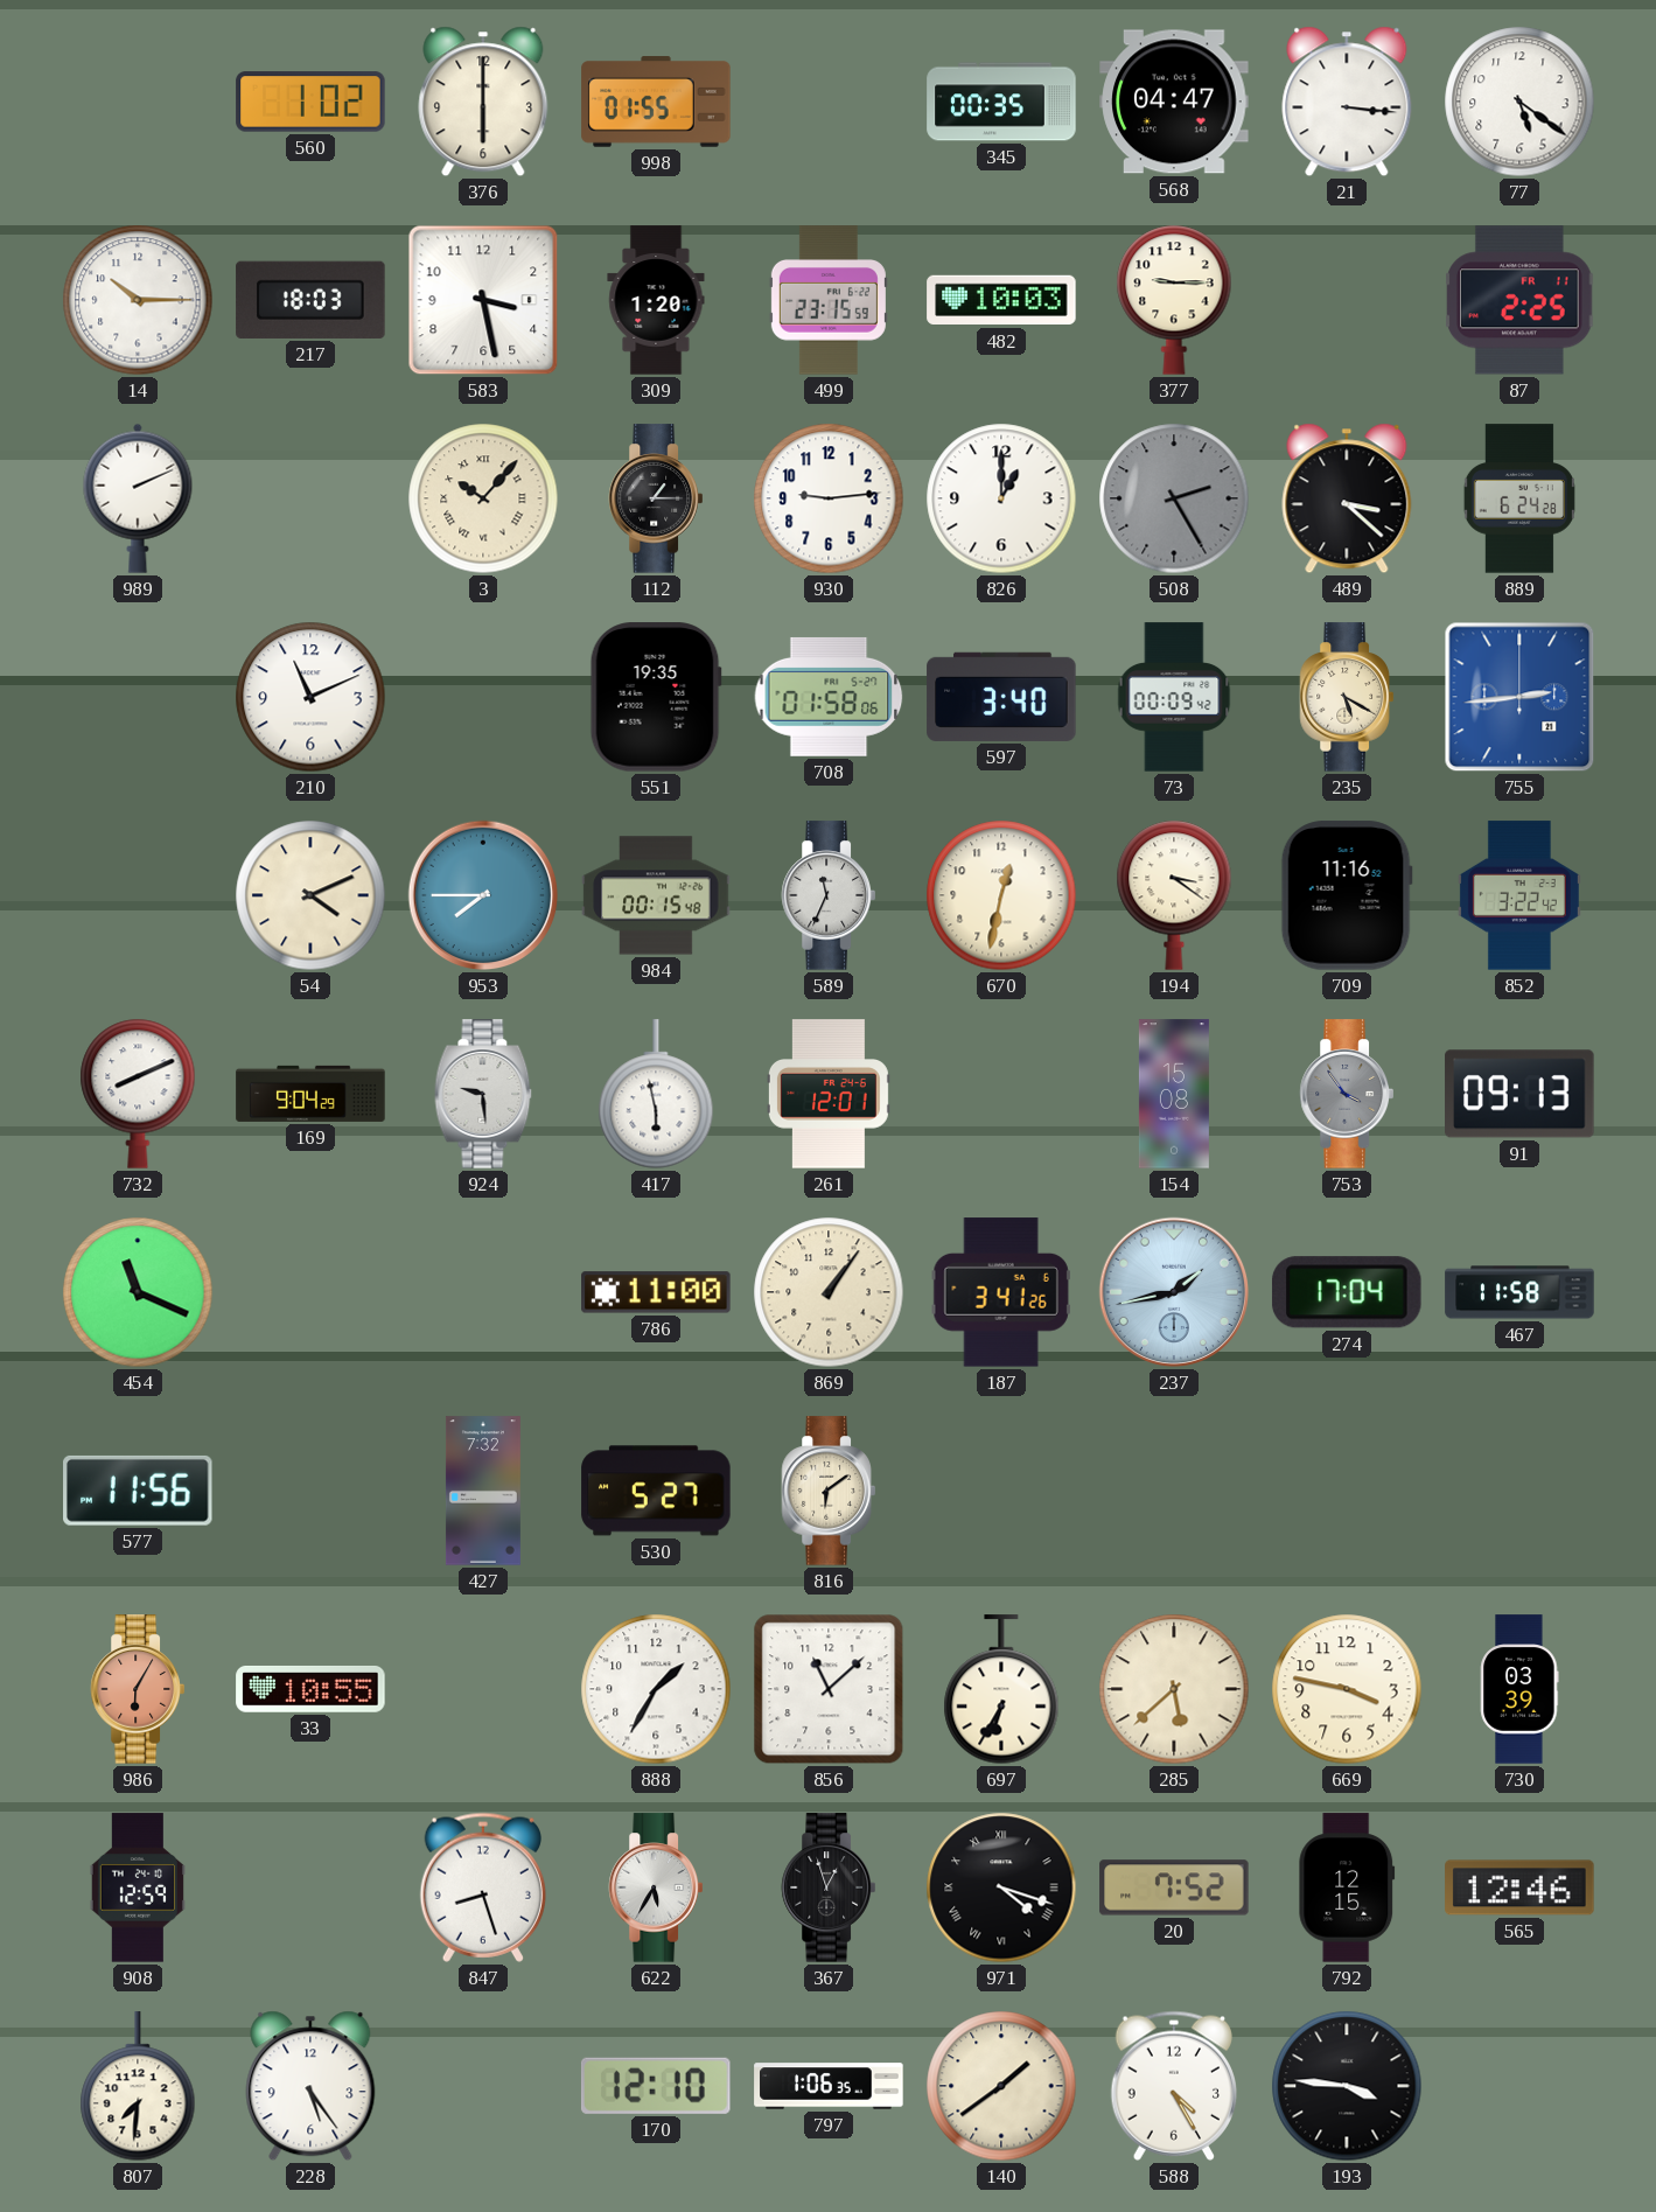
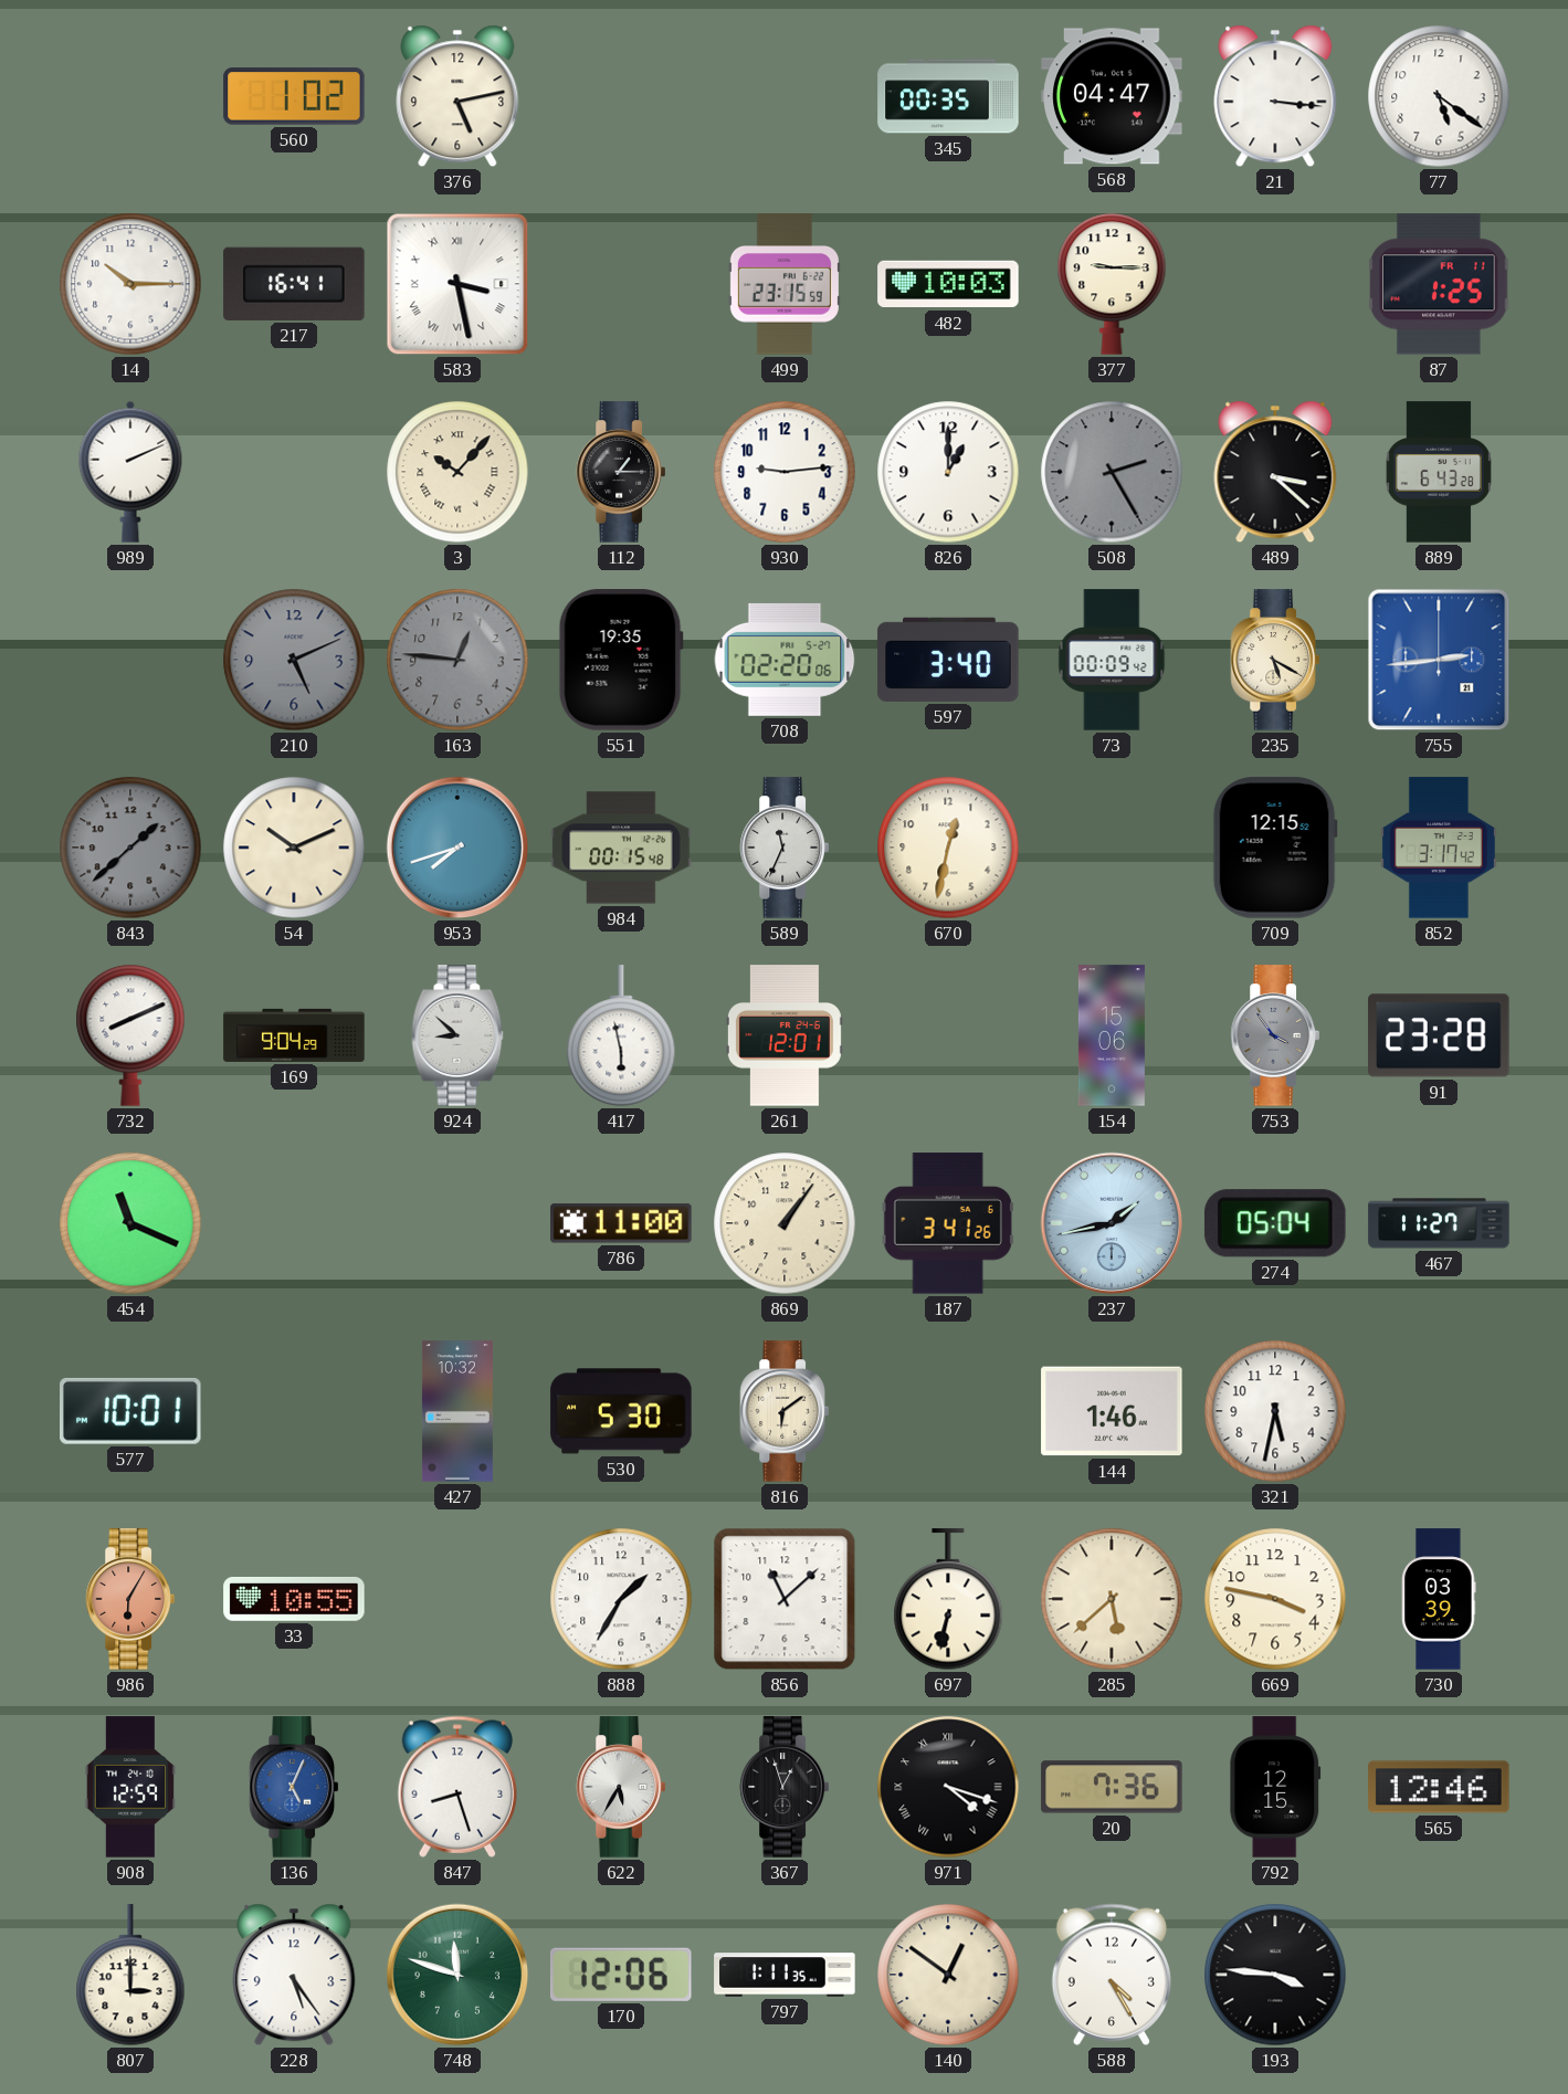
376: 6:00 -> 5:13 (457, 96)
998: 01:55 -> none (656, 102)
217: 18:03 -> 16:41 (294, 284)
583 numerals: Arabic -> Roman (457, 284)
309: 1:20 -> none (656, 300)
87: 2:25 -> 1:25 (1439, 284)
889: 6:24 -> 6:43 (1439, 472)
210: 11:11 -> 5:11 (294, 660)
210 dial: white -> grey (294, 660)
163: none -> 12:46 (457, 660)
708: 01:58 -> 02:20 (785, 660)
843: none -> 1:38 (130, 848)
54: 4:11 -> 10:11 (294, 848)
953: 7:45 -> 7:42 (457, 848)
194: 3:21 -> none (1174, 895)
709: 11:16 -> 12:15 (1275, 848)
852: 3:22 -> 3:17 (1439, 848)
924: 9:29 -> 8:52 (457, 1035)
154: 15:08 -> 15:06 (1112, 1035)
91: 09:13 -> 23:28 (1439, 1035)
274: 17:04 -> 05:04 (1275, 1223)
467: 11:58 -> 11:27 (1439, 1223)
577: 11:56 -> 10:01 (131, 1411)
427: 7:32 -> 10:32 (457, 1411)
530: 5:27 -> 5:30 (621, 1411)
144: none -> 1:46 (1112, 1411)
321: none -> 5:32 (1275, 1411)
697: 6:35 -> 6:32 (948, 1600)
136: none -> 5:04 (294, 1787)
20: 7:52 -> 7:36 (1112, 1787)
807: 7:31 -> 3:00 (130, 1976)
748: none -> 11:48 (457, 1975)
170: 12:10 -> 12:06 (621, 1975)
797: 1:06 -> 1:11 (785, 1975)
140: 1:39 -> 12:51 (948, 1975)
